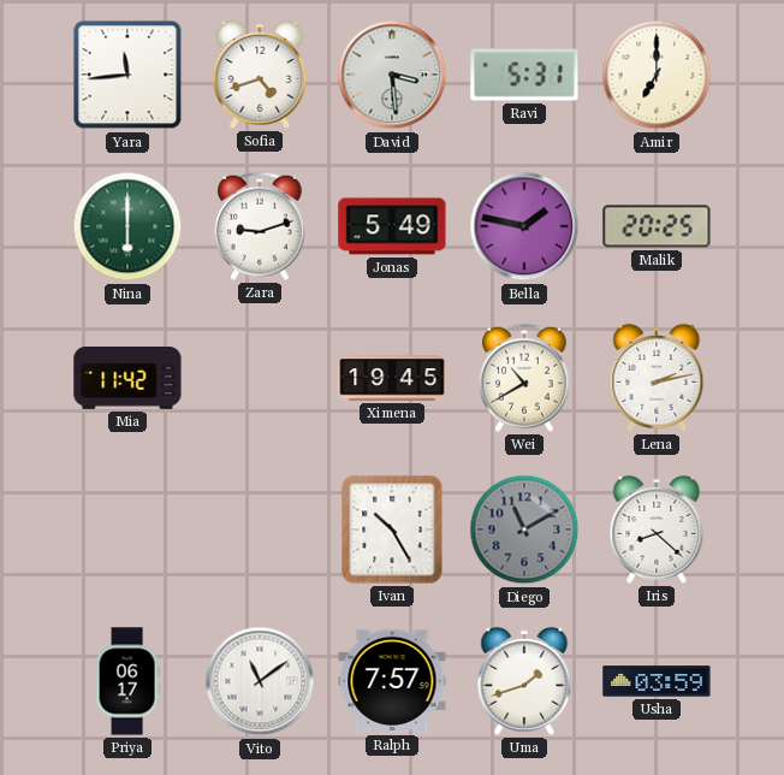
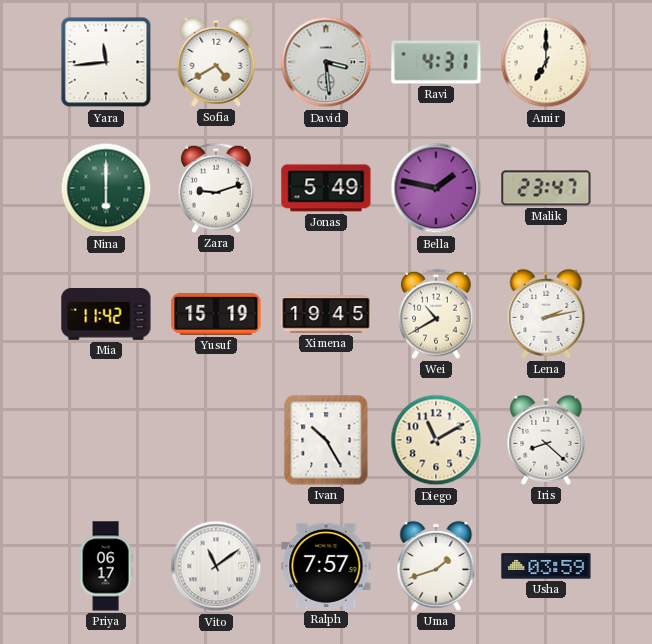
Sofia: 4:42 -> 4:40 (216, 62)
Ravi: 5:31 -> 4:31 (436, 62)
Malik: 20:25 -> 23:47 (546, 188)
Yusuf: none -> 15:19 (216, 314)
Diego dial: grey -> cream (436, 440)
